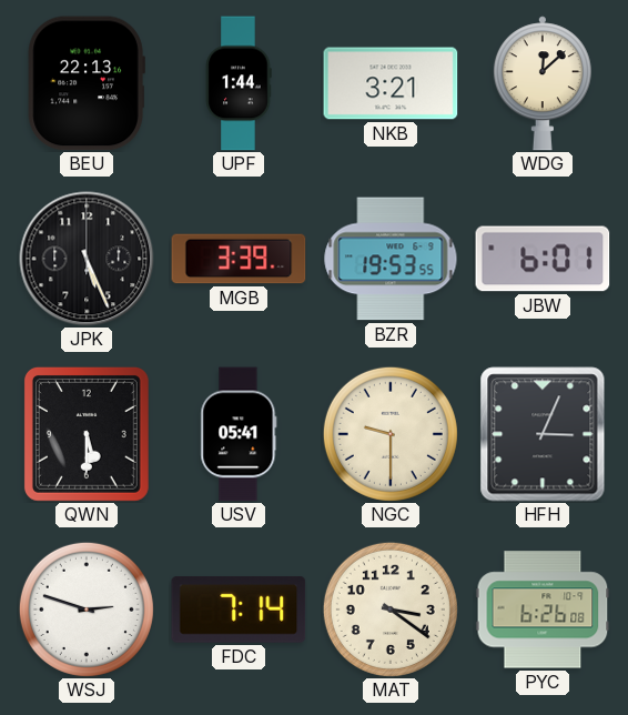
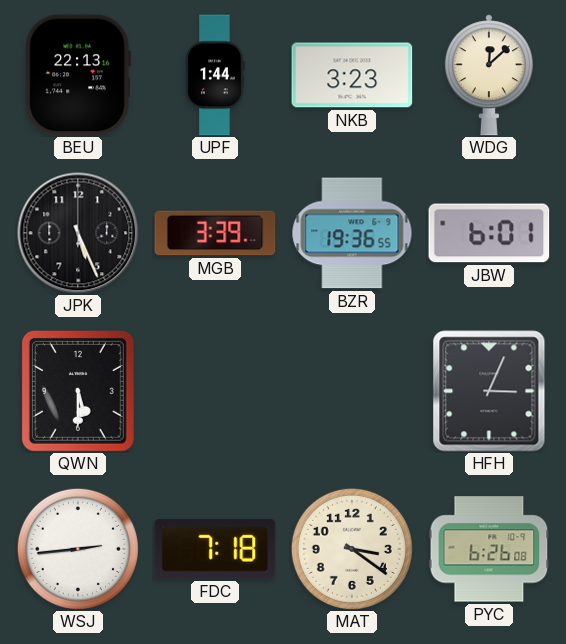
NKB: 3:21 -> 3:23 (352, 75)
BZR: 19:53 -> 19:36 (352, 233)
USV: 05:41 -> none (239, 434)
NGC: 9:30 -> none (391, 434)
WSJ: 2:48 -> 2:44 (78, 549)
FDC: 7:14 -> 7:18 (215, 549)
